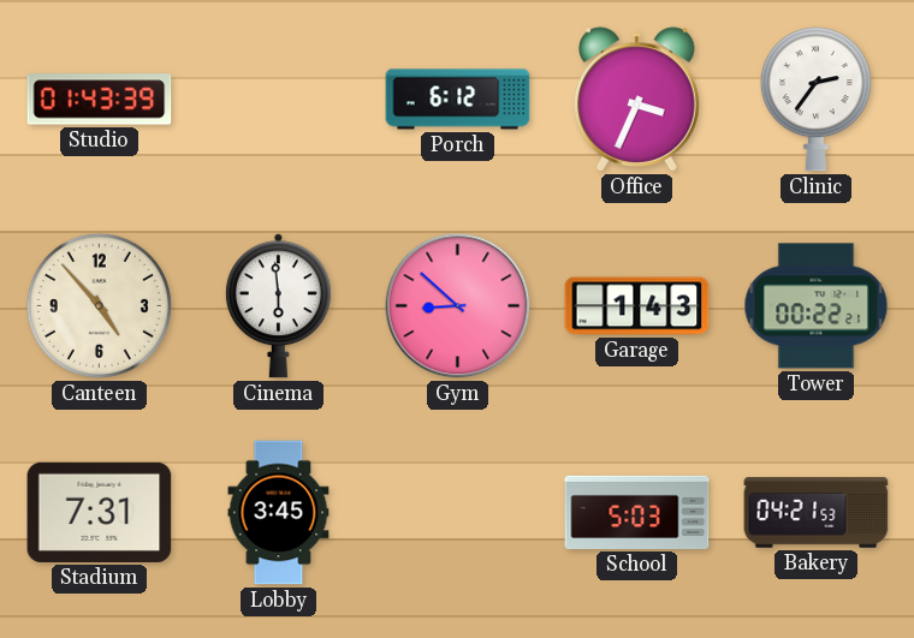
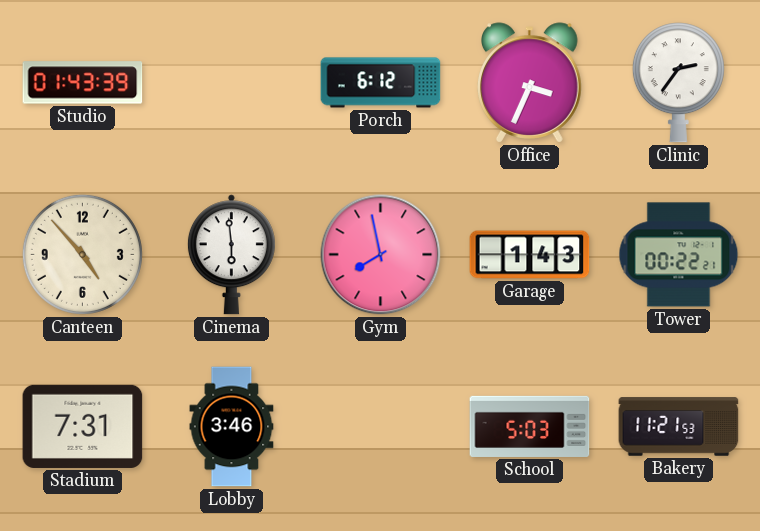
Gym: 8:52 -> 7:58 (381, 255)
Lobby: 3:45 -> 3:46 (232, 427)
Bakery: 04:21 -> 11:21 (679, 427)
